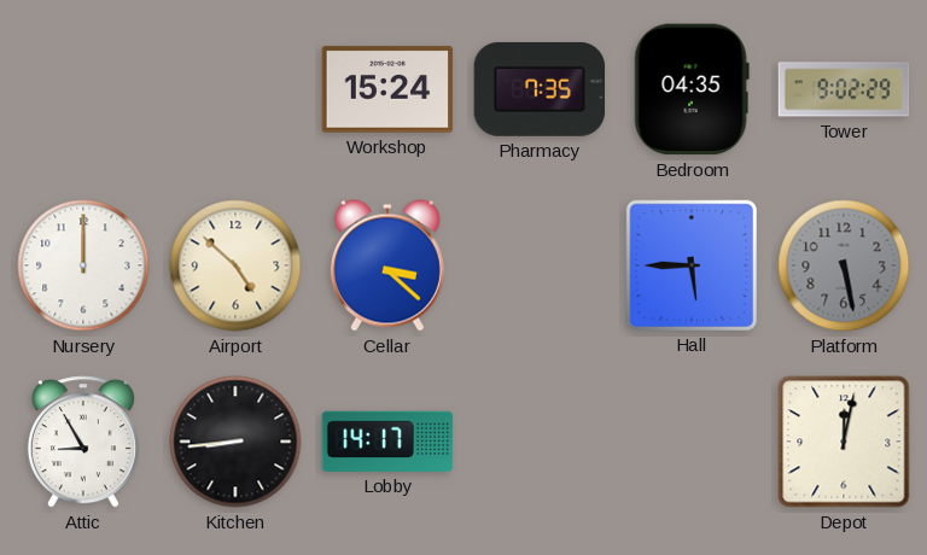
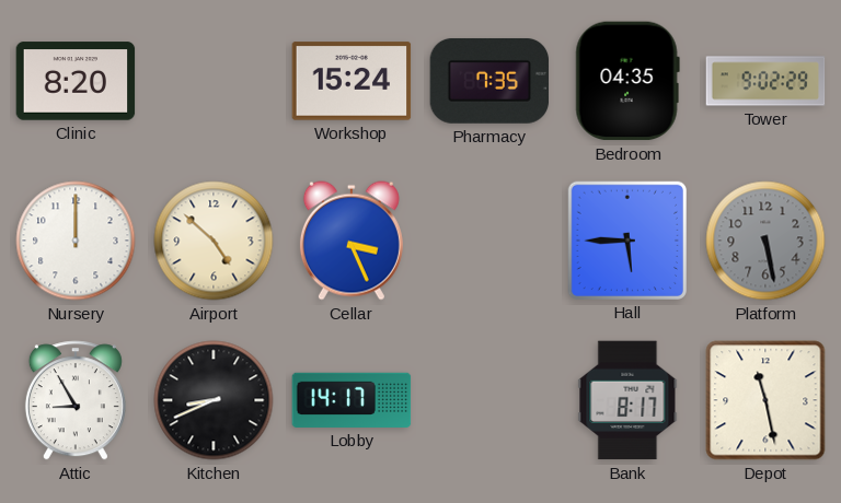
Clinic: none -> 8:20 (76, 81)
Cellar: 3:22 -> 3:26 (352, 241)
Kitchen: 8:44 -> 8:41 (214, 400)
Bank: none -> 8:17 (627, 400)
Depot: 12:02 -> 11:28 (765, 400)
